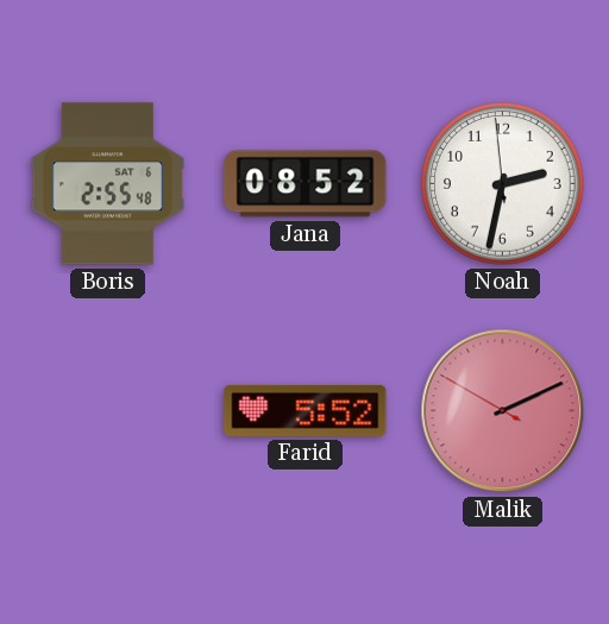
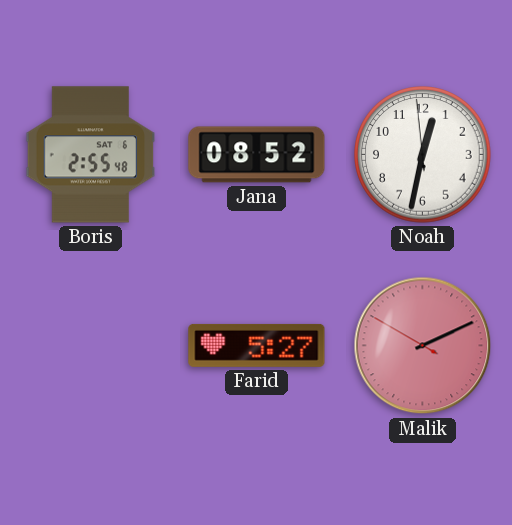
Noah: 2:31 -> 12:31 (423, 155)
Farid: 5:52 -> 5:27 (257, 345)
